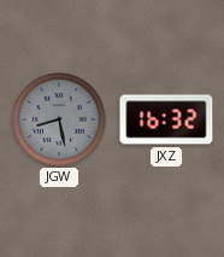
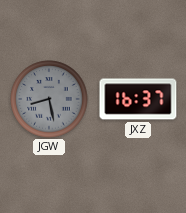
JXZ: 16:32 -> 16:37 (138, 99)
